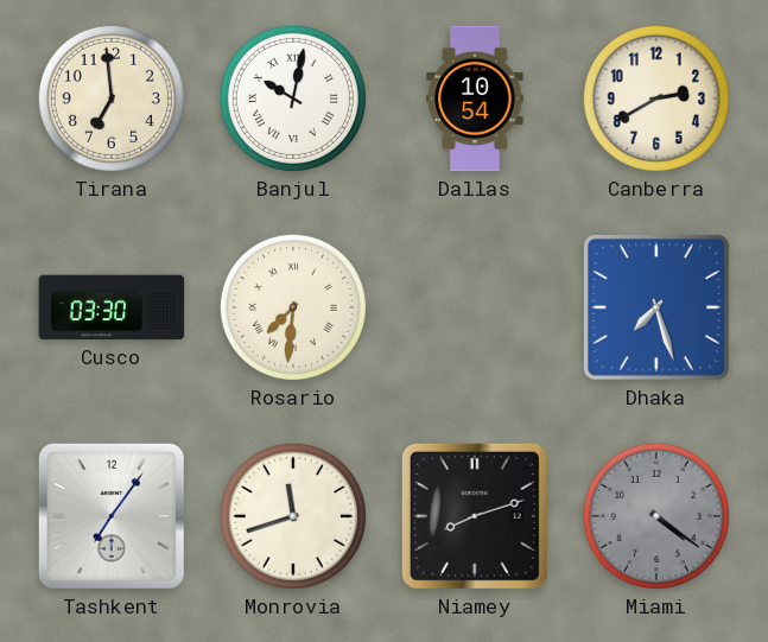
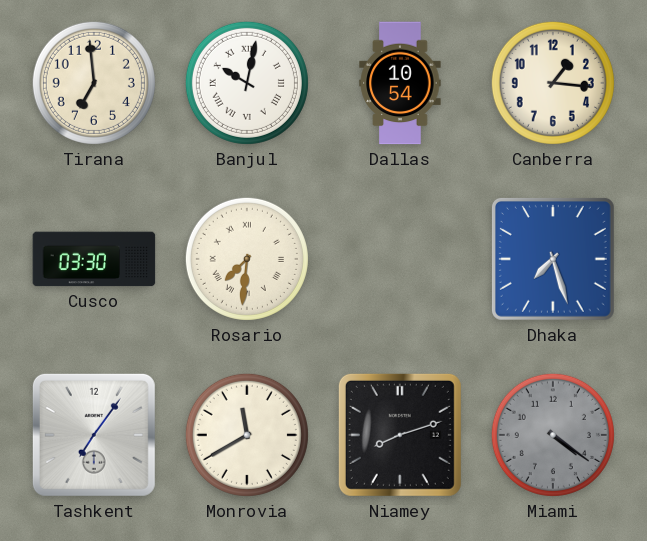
Canberra: 2:40 -> 1:16 (553, 83)
Monrovia: 11:42 -> 11:40 (247, 435)
